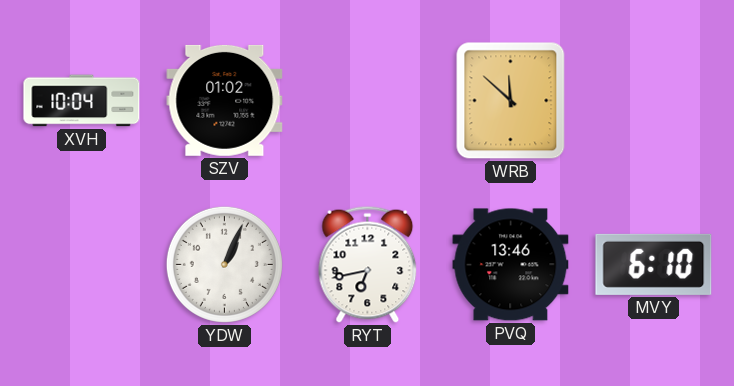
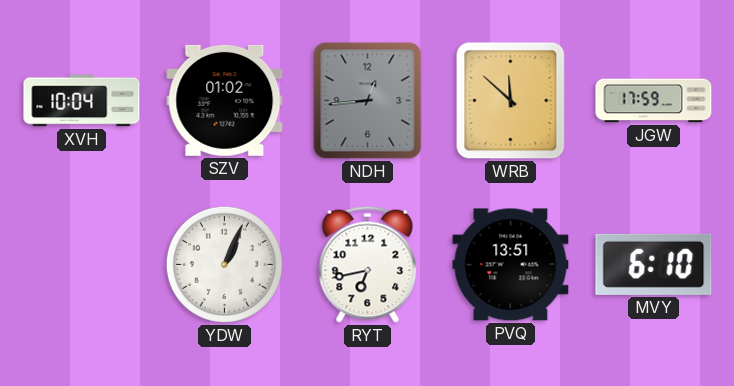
NDH: none -> 12:44 (368, 101)
JGW: none -> 17:59 (654, 101)
PVQ: 13:46 -> 13:51 (511, 265)
